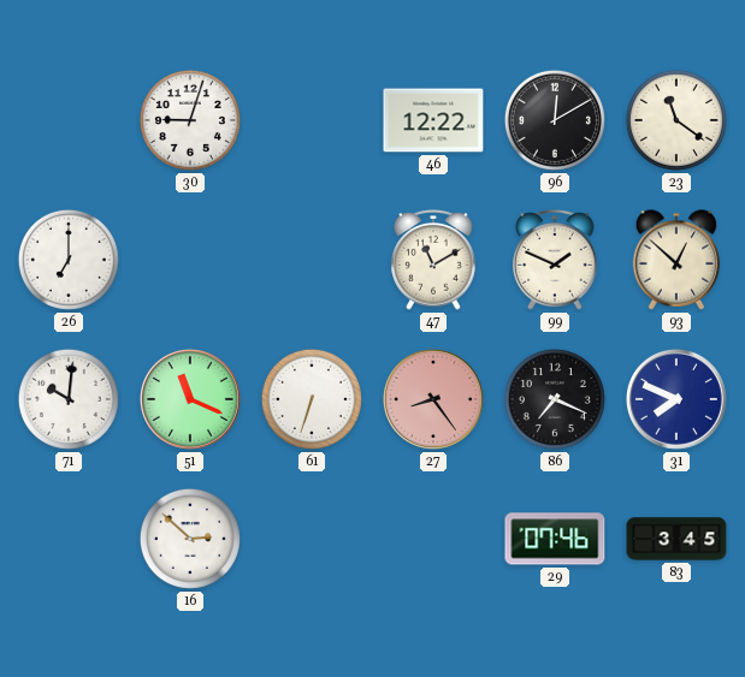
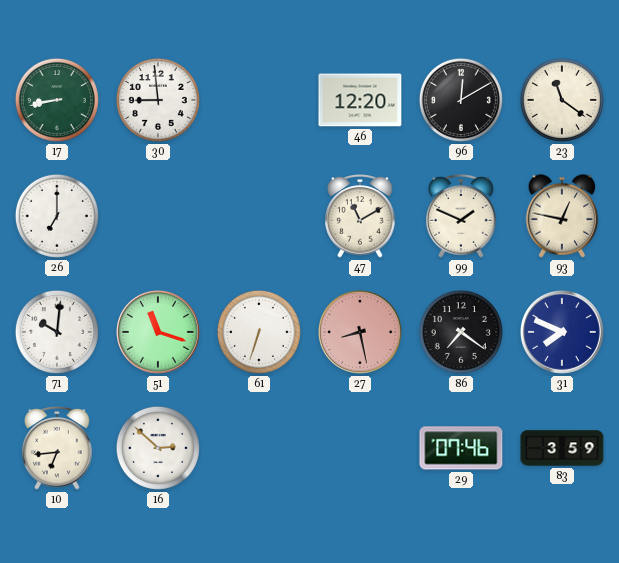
17: none -> 8:43 (57, 100)
30: 9:03 -> 8:59 (158, 100)
46: 12:22 -> 12:20 (360, 100)
93: 12:52 -> 12:47 (562, 216)
51: 11:19 -> 11:18 (158, 332)
27: 8:24 -> 8:28 (360, 332)
86: 7:19 -> 7:21 (461, 332)
10: none -> 6:44 (57, 448)
83: 3:45 -> 3:59 (562, 448)
